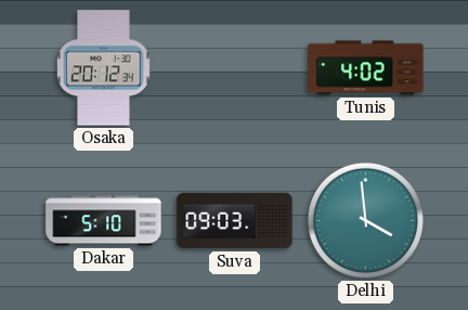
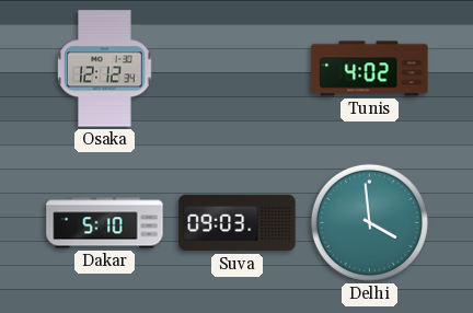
Osaka: 20:12 -> 12:12 (105, 69)
